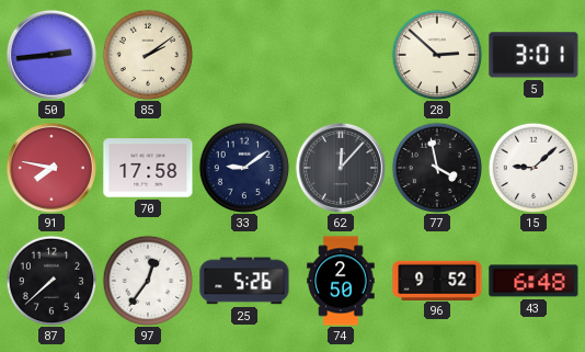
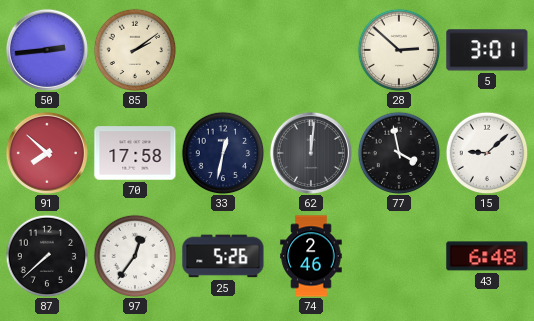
91: 7:47 -> 7:52 (47, 153)
33: 9:09 -> 12:32 (223, 153)
62: 12:07 -> 12:01 (311, 153)
74: 2:50 -> 2:46 (311, 256)
96: 9:52 -> none (437, 280)
